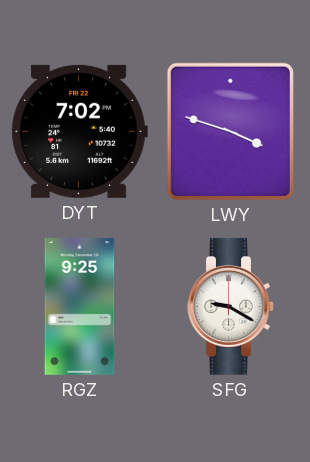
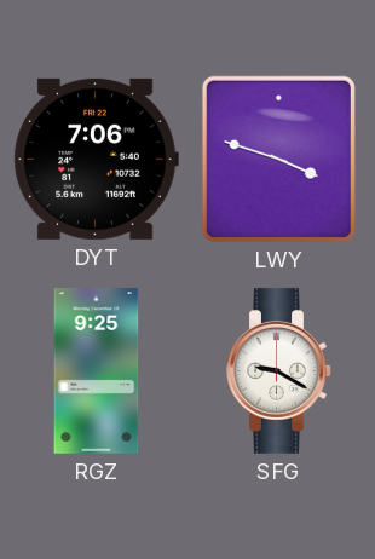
DYT: 7:02 -> 7:06 (96, 159)
